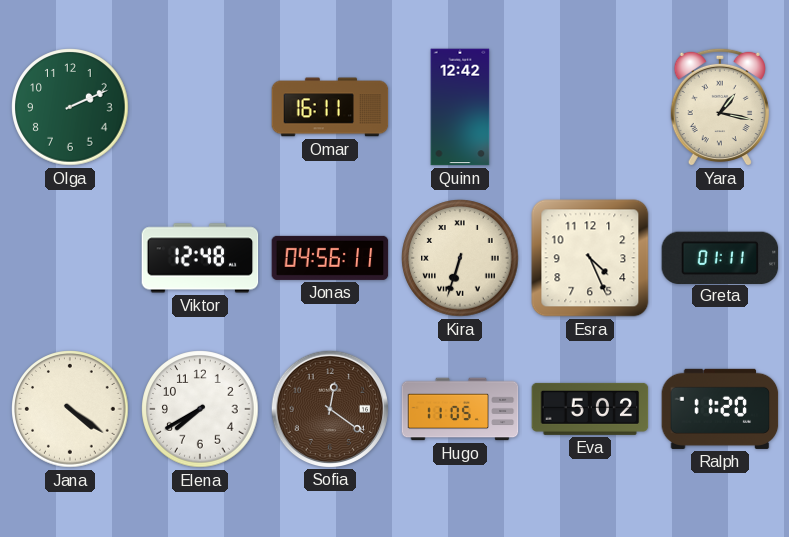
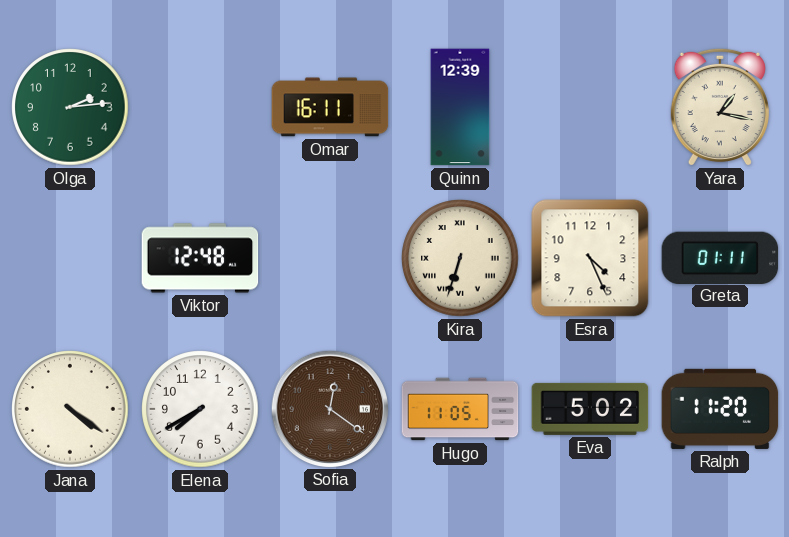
Olga: 2:11 -> 2:14 (70, 107)
Quinn: 12:42 -> 12:39 (460, 107)
Jonas: 04:56 -> none (330, 258)
